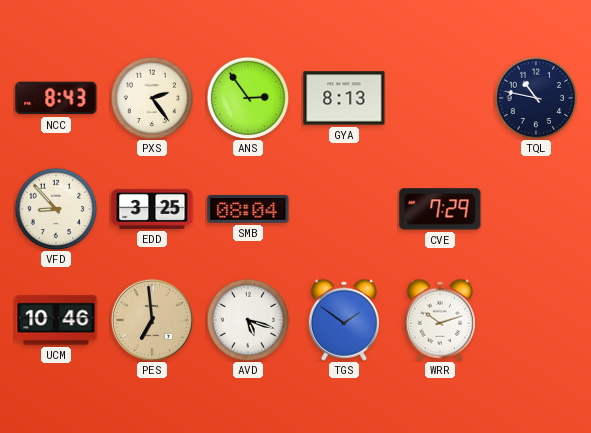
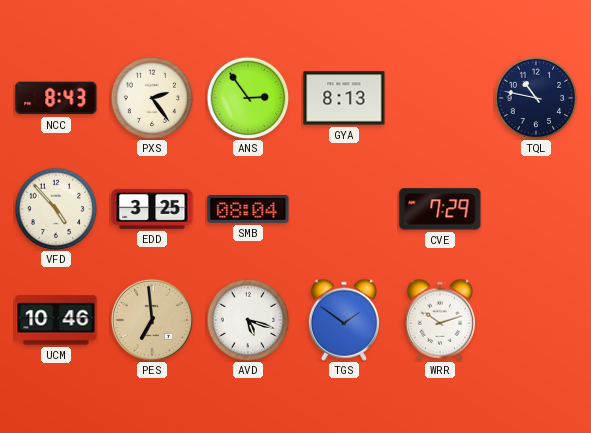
VFD: 8:53 -> 4:53 (56, 209)
